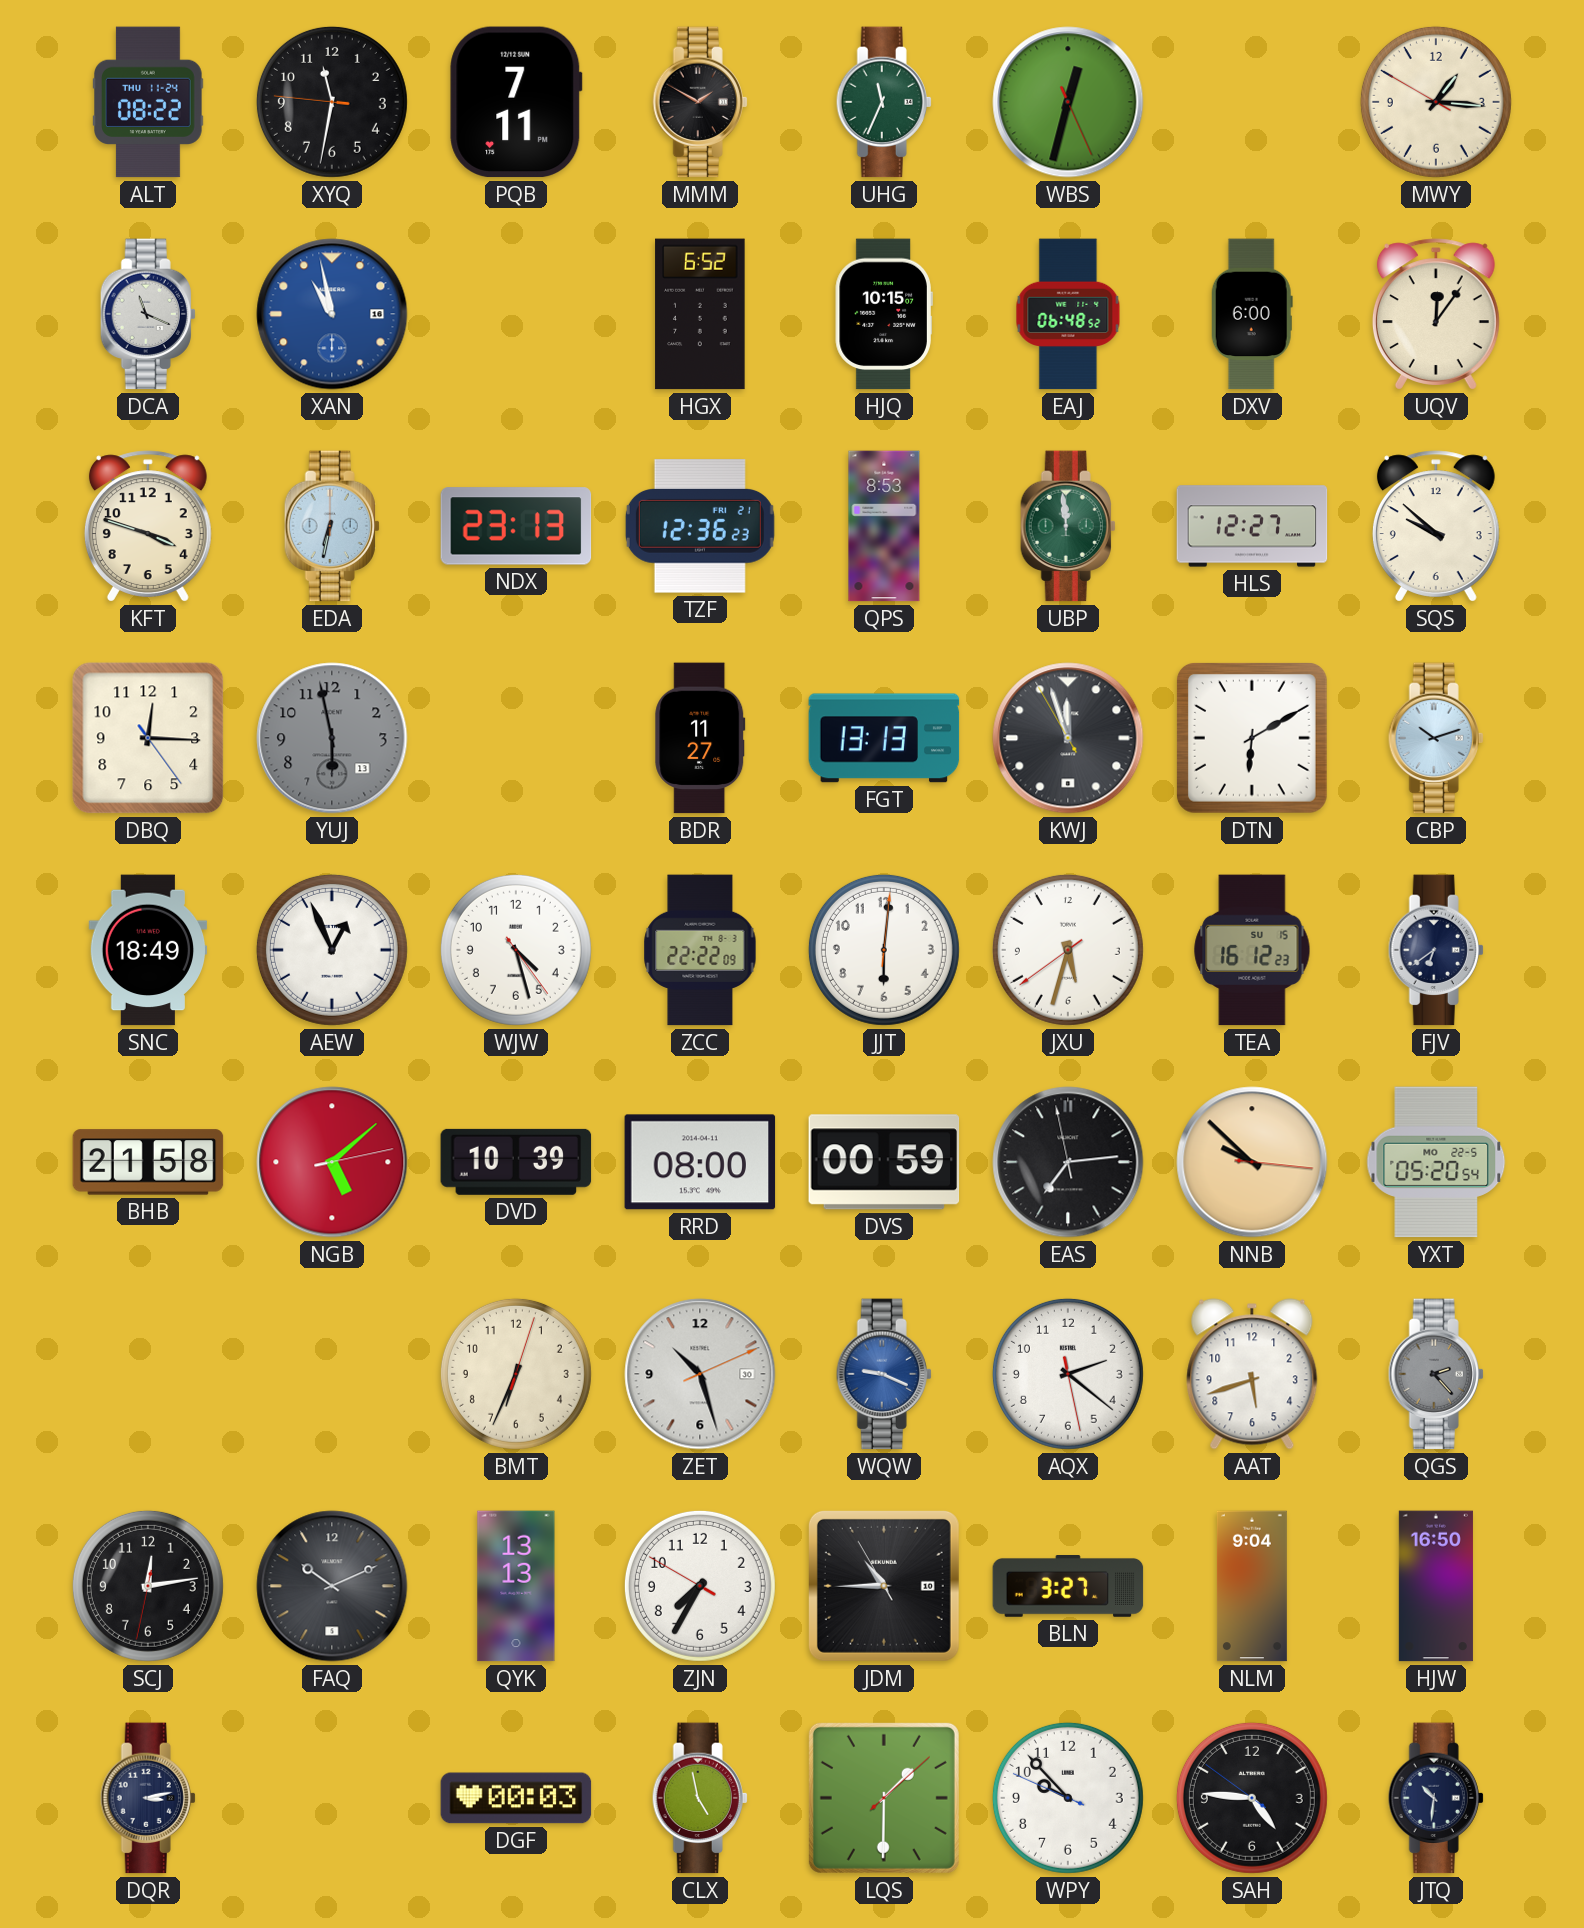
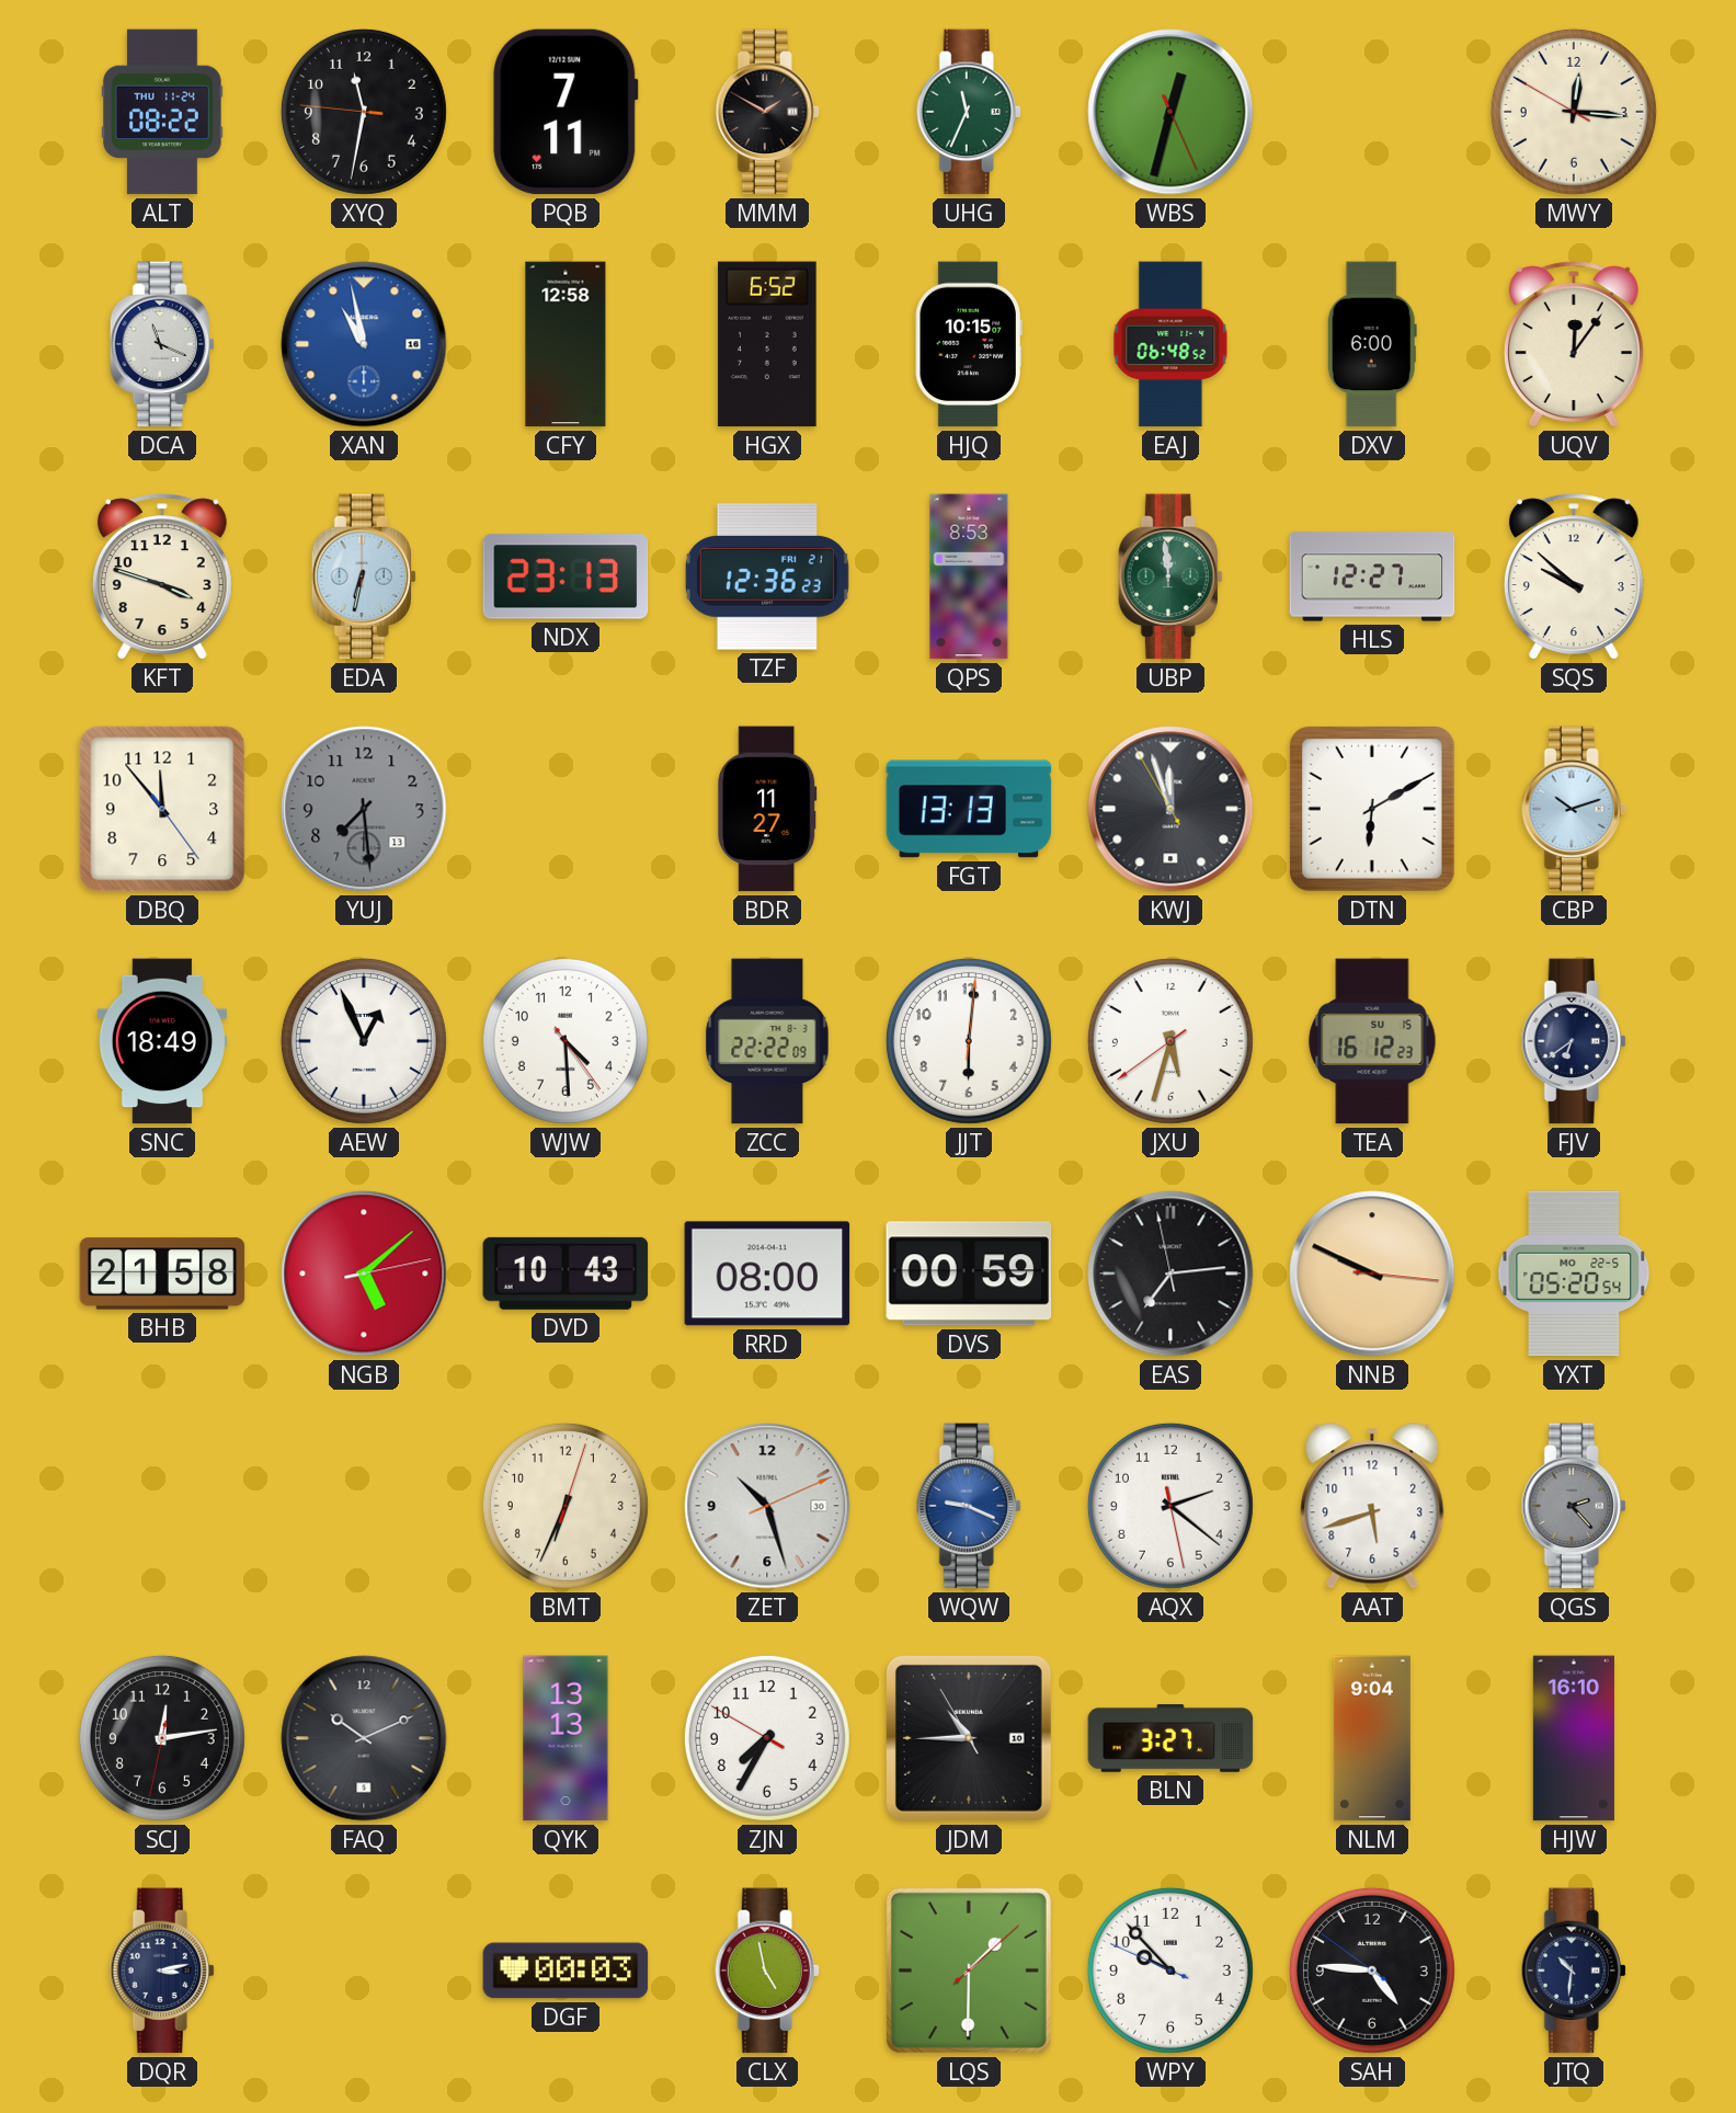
MWY: 1:15 -> 12:15 (1574, 112)
CFY: none -> 12:58 (566, 344)
DBQ: 12:15 -> 11:53 (162, 809)
YUJ: 5:58 -> 7:29 (364, 809)
WJW: 4:27 -> 4:29 (566, 1041)
DVD: 10:39 -> 10:43 (566, 1273)
NNB: 9:52 -> 9:49 (1372, 1273)
HJW: 16:50 -> 16:10 (1574, 1738)
